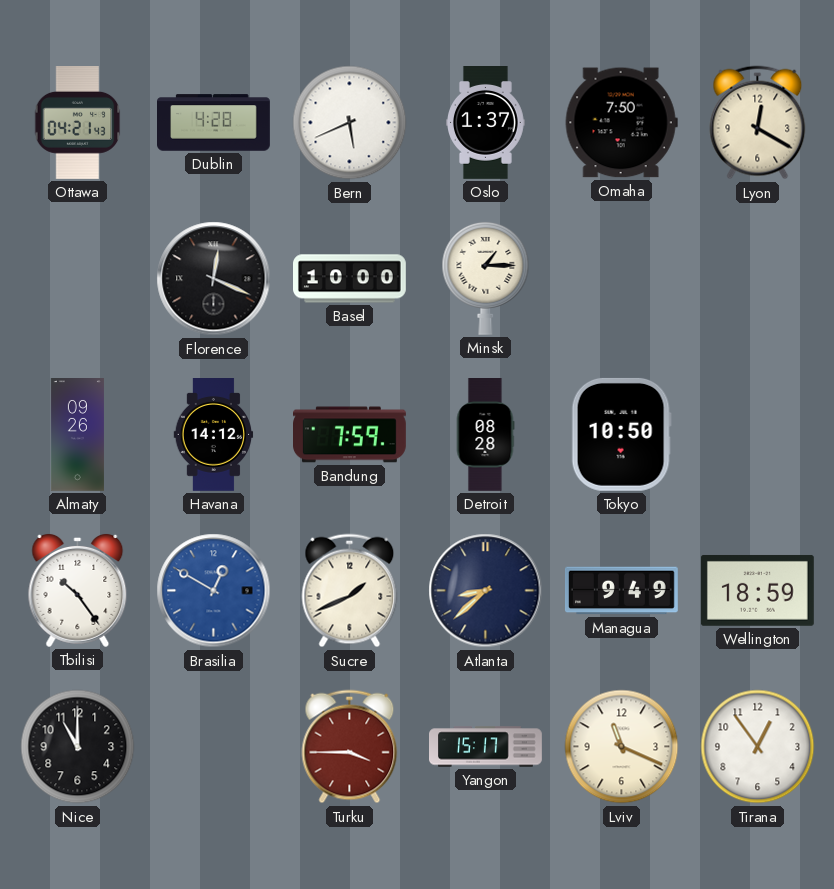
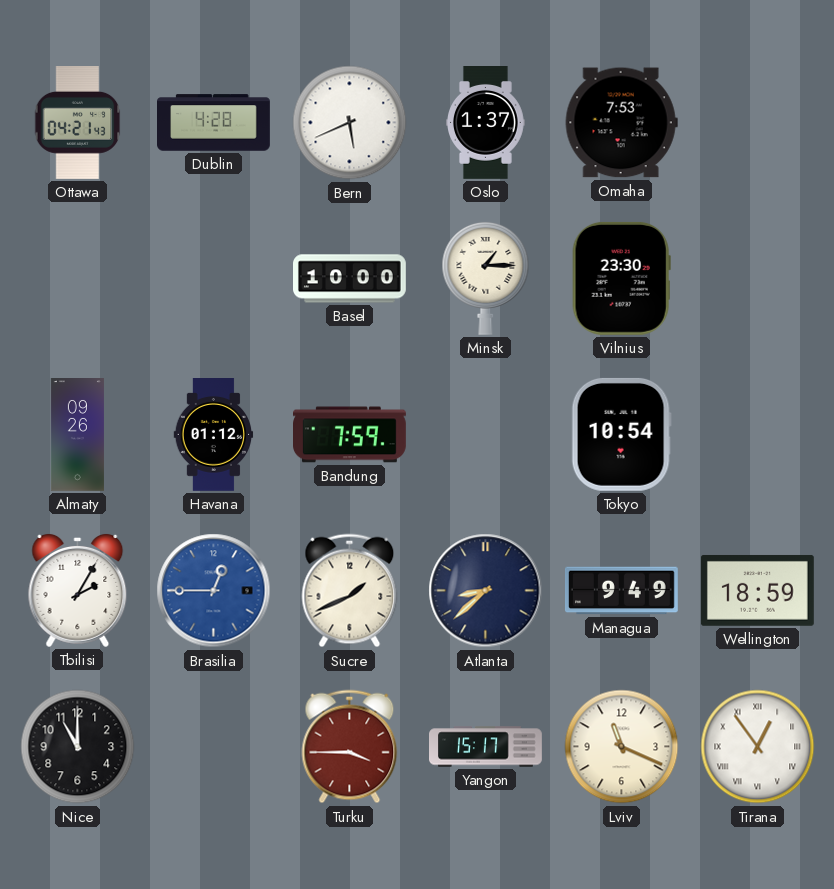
Omaha: 7:50 -> 7:53 (621, 123)
Lyon: 12:20 -> none (758, 123)
Florence: 12:19 -> none (214, 279)
Vilnius: none -> 23:30 (621, 278)
Havana: 14:12 -> 01:12 (214, 435)
Detroit: 08:28 -> none (485, 435)
Tokyo: 10:50 -> 10:54 (621, 434)
Tbilisi: 10:24 -> 2:05 (78, 590)
Brasilia: 12:50 -> 12:45 (214, 591)
Tirana numerals: Arabic -> Roman (758, 747)
